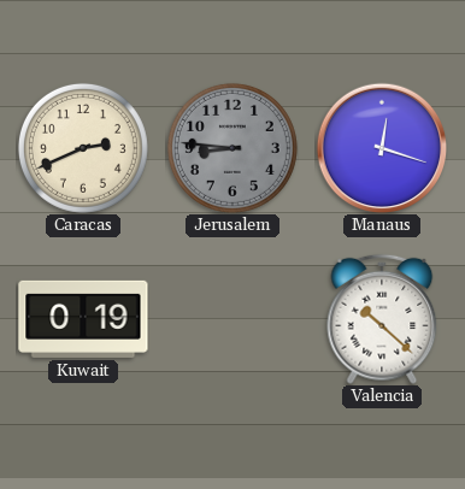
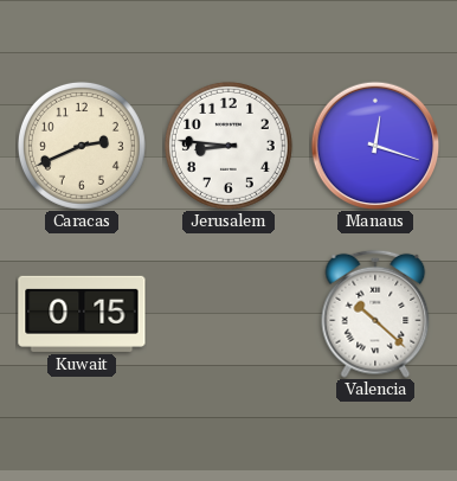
Jerusalem dial: grey -> white (228, 146)
Kuwait: 0:19 -> 0:15 (82, 314)
